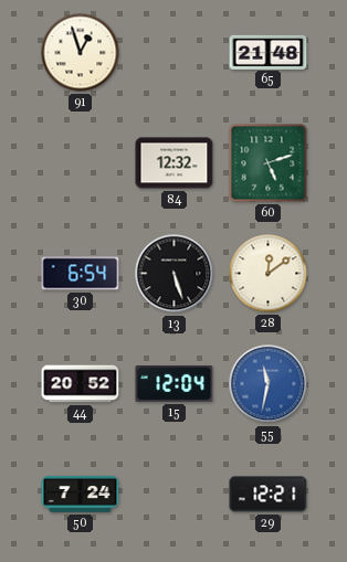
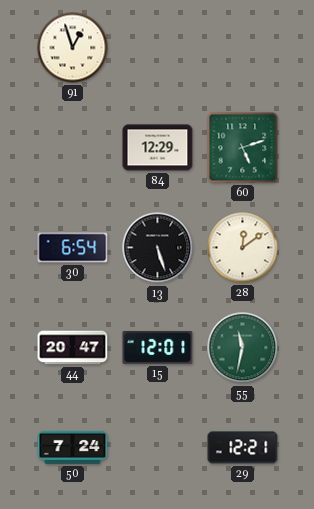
65: 21:48 -> none (269, 52)
84: 12:32 -> 12:29 (158, 148)
44: 20:52 -> 20:47 (73, 348)
15: 12:04 -> 12:01 (158, 348)
55 dial: blue -> green (243, 348)
